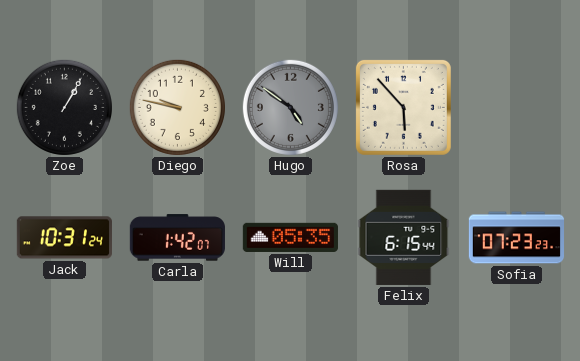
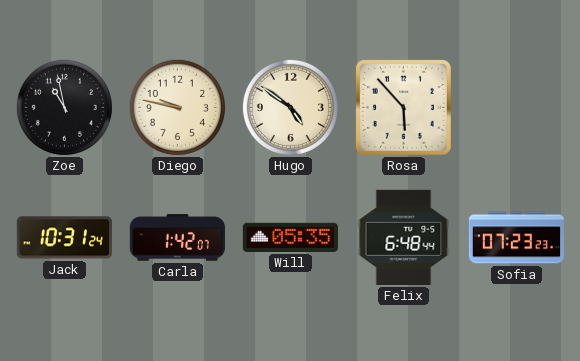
Zoe: 1:05 -> 10:58 (64, 107)
Hugo dial: grey -> cream (290, 107)
Felix: 6:15 -> 6:48 (404, 237)
